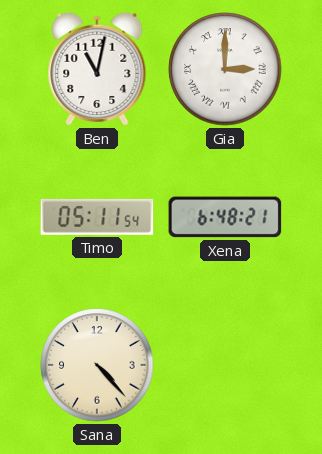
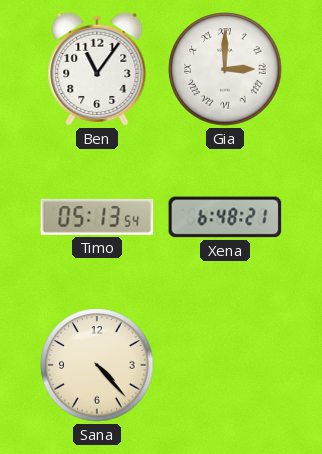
Ben: 11:02 -> 11:06 (97, 69)
Timo: 05:11 -> 05:13 (97, 217)
